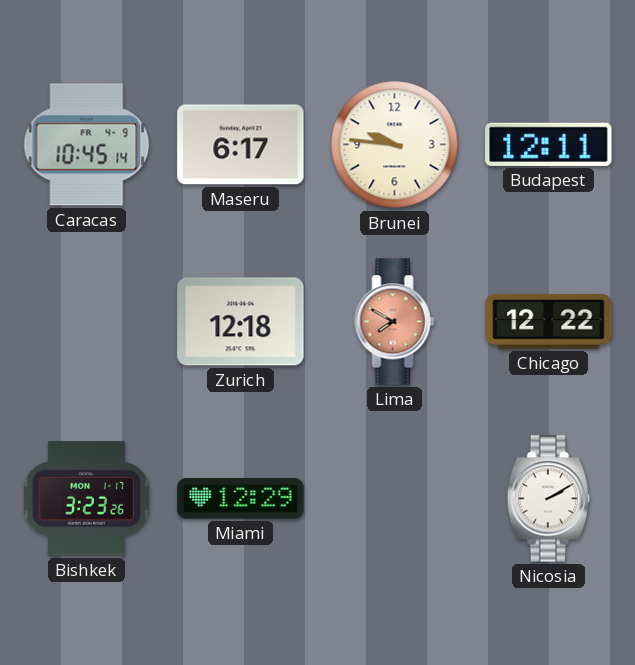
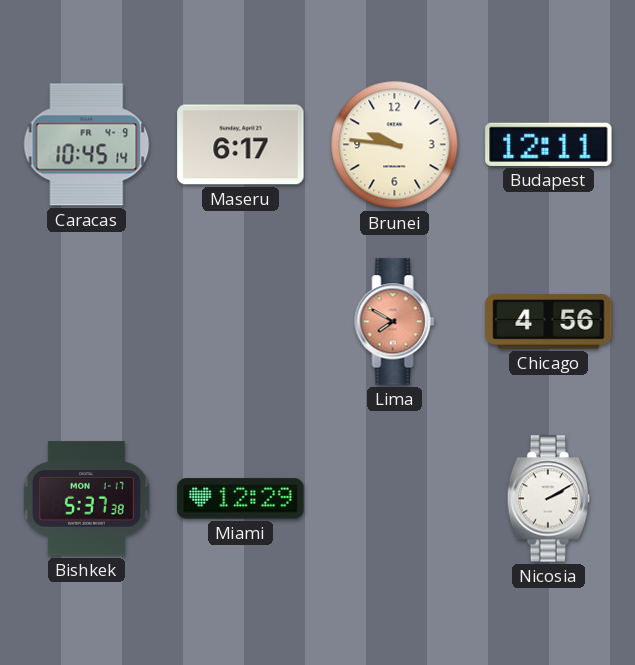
Zurich: 12:18 -> none (241, 322)
Chicago: 12:22 -> 4:56 (549, 322)
Bishkek: 3:23 -> 5:37 (86, 499)
